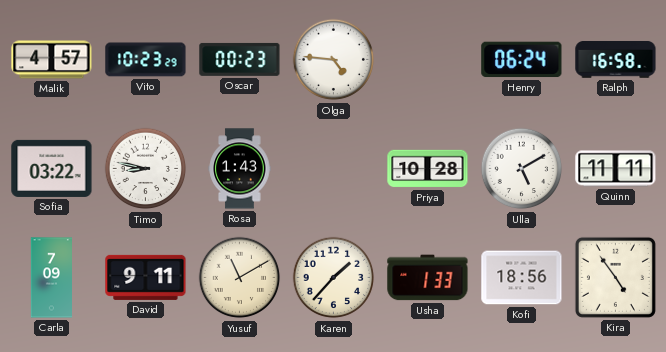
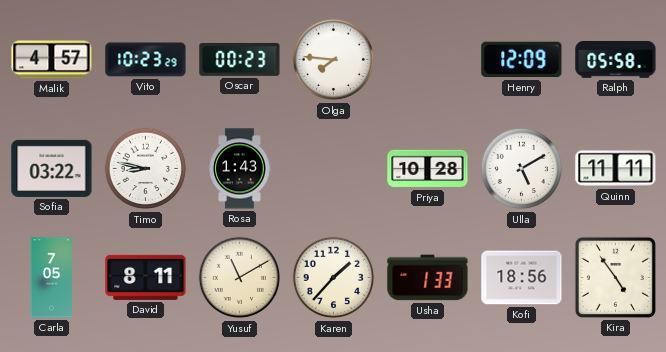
Olga: 4:46 -> 7:46 (334, 60)
Henry: 06:24 -> 12:09 (522, 60)
Ralph: 16:58 -> 05:58 (616, 60)
Carla: 7:09 -> 7:05 (51, 278)
David: 9:11 -> 8:11 (146, 277)
